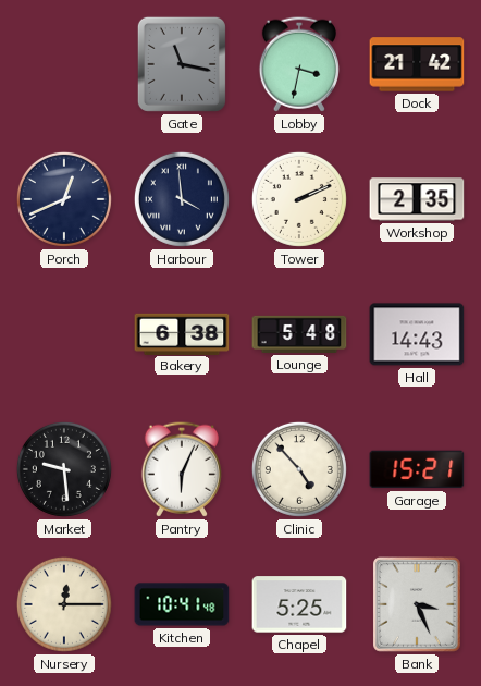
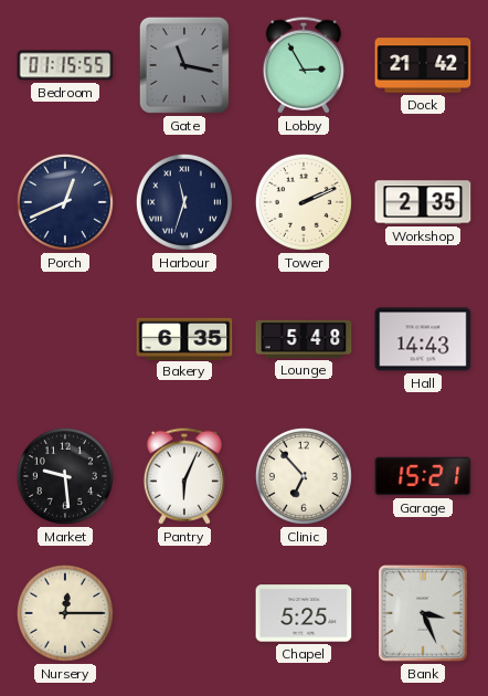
Bedroom: none -> 01:15 (65, 65)
Lobby: 3:32 -> 2:55 (304, 65)
Harbour: 3:59 -> 11:33 (184, 202)
Bakery: 6:38 -> 6:35 (184, 338)
Clinic: 4:53 -> 6:53 (304, 476)
Kitchen: 10:41 -> none (182, 604)
